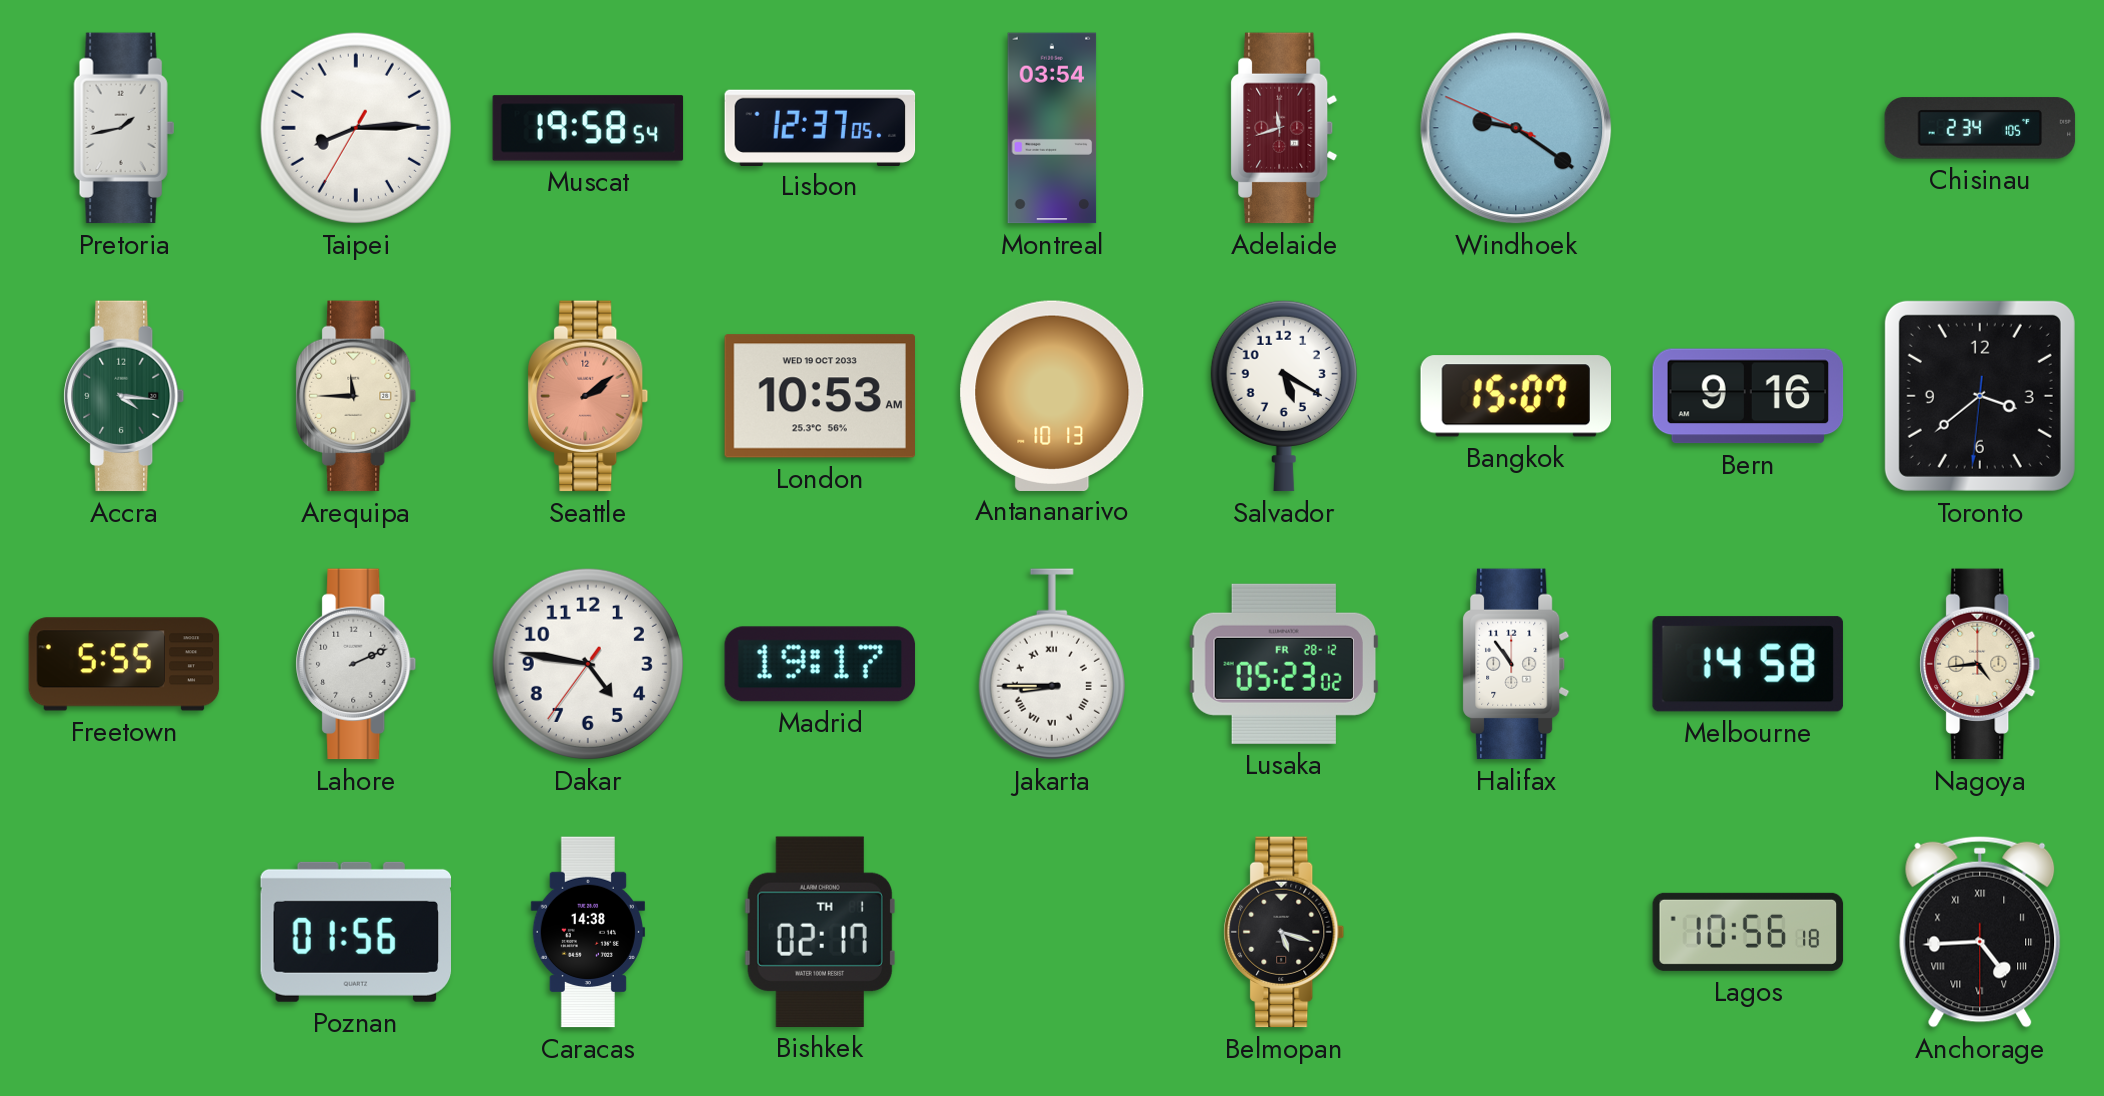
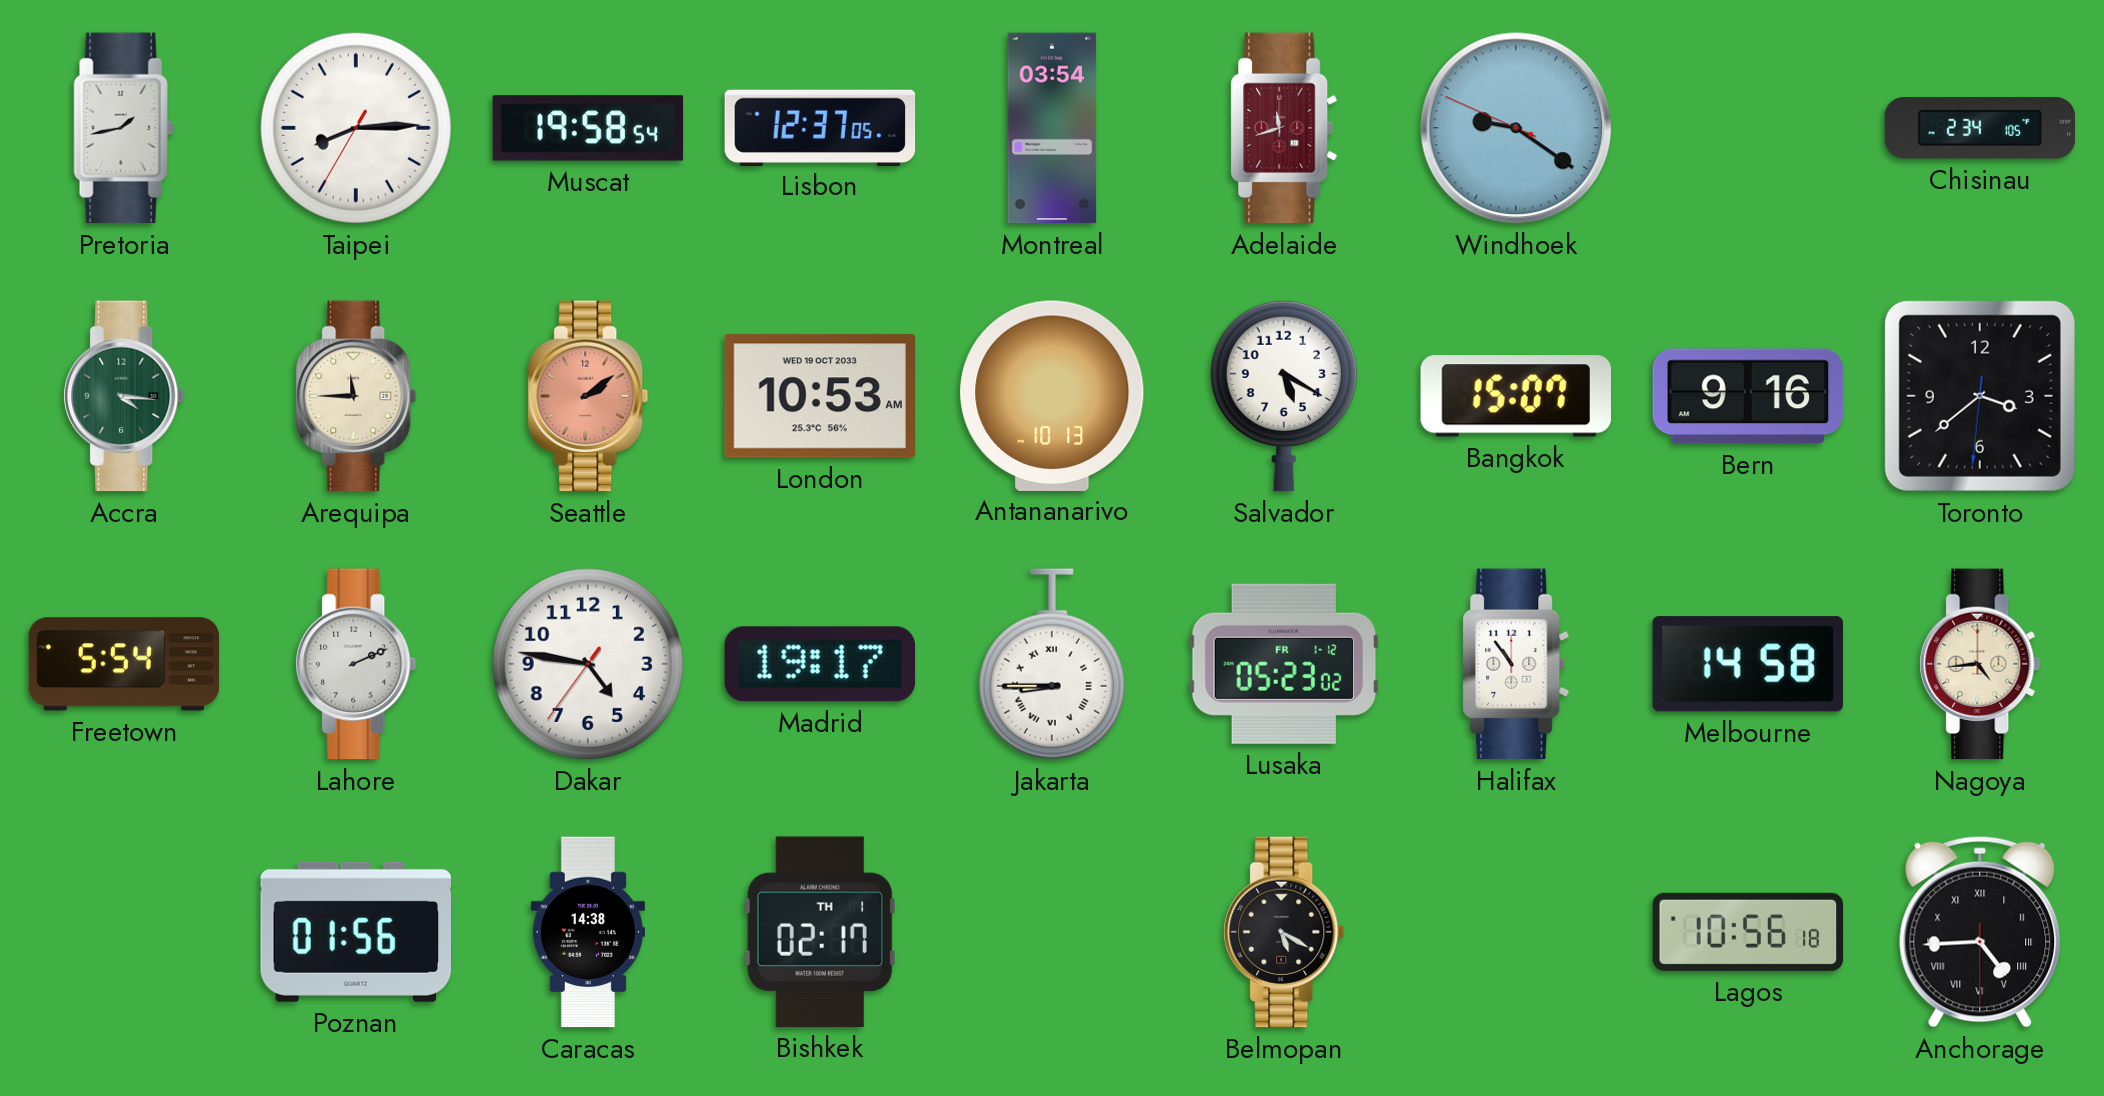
Freetown: 5:55 -> 5:54 (124, 664)
Lusaka date: FR 28-12 -> FR 1-12 (1283, 664)
Belmopan: 5:18 -> 5:20 (1284, 932)
